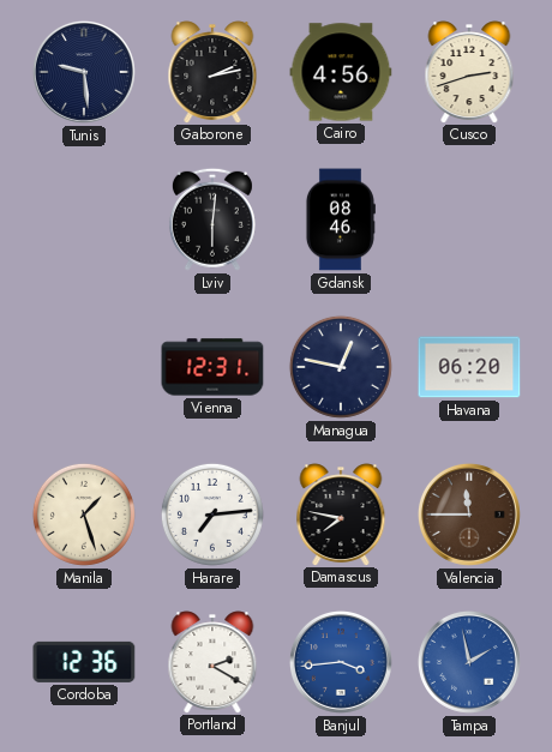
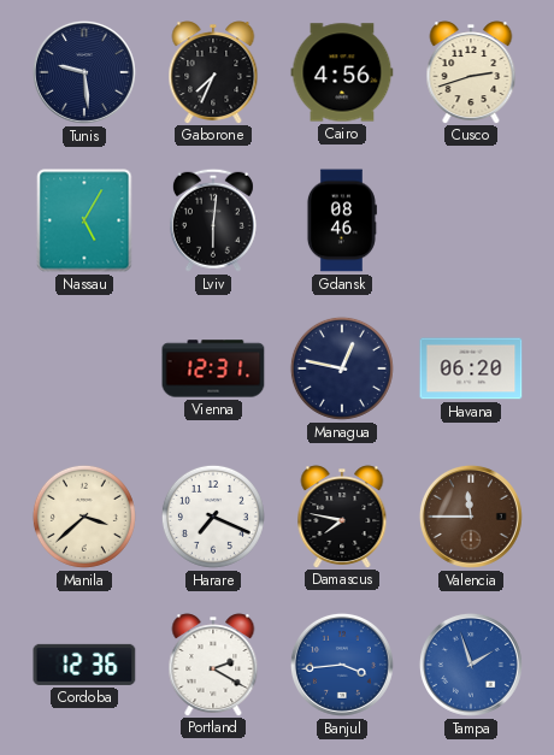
Gaborone: 2:13 -> 7:34 (213, 72)
Nassau: none -> 5:05 (84, 220)
Manila: 1:27 -> 3:38 (84, 517)
Harare: 7:14 -> 7:19 (213, 517)
Tampa: 1:58 -> 1:57 (471, 665)
